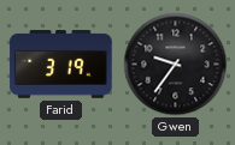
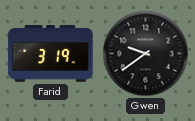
Gwen: 9:36 -> 9:39 (146, 54)
